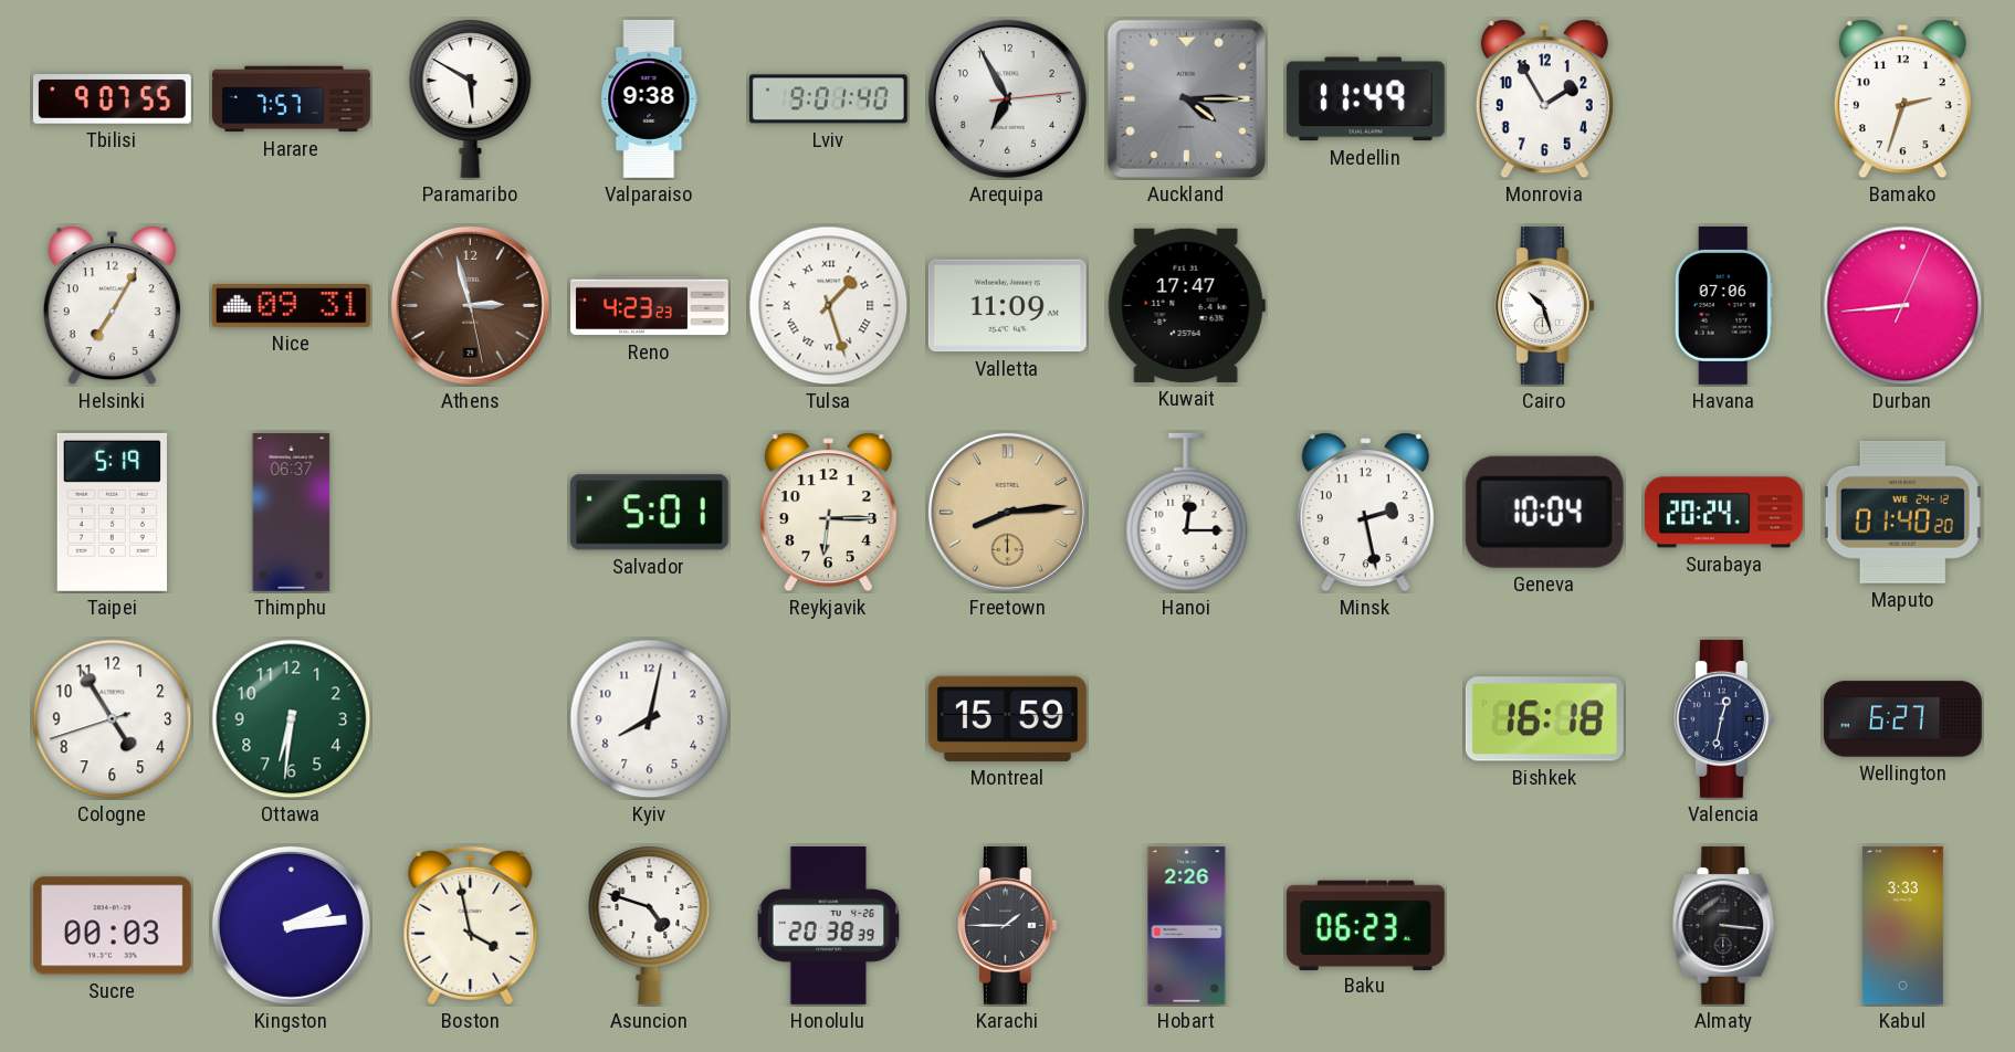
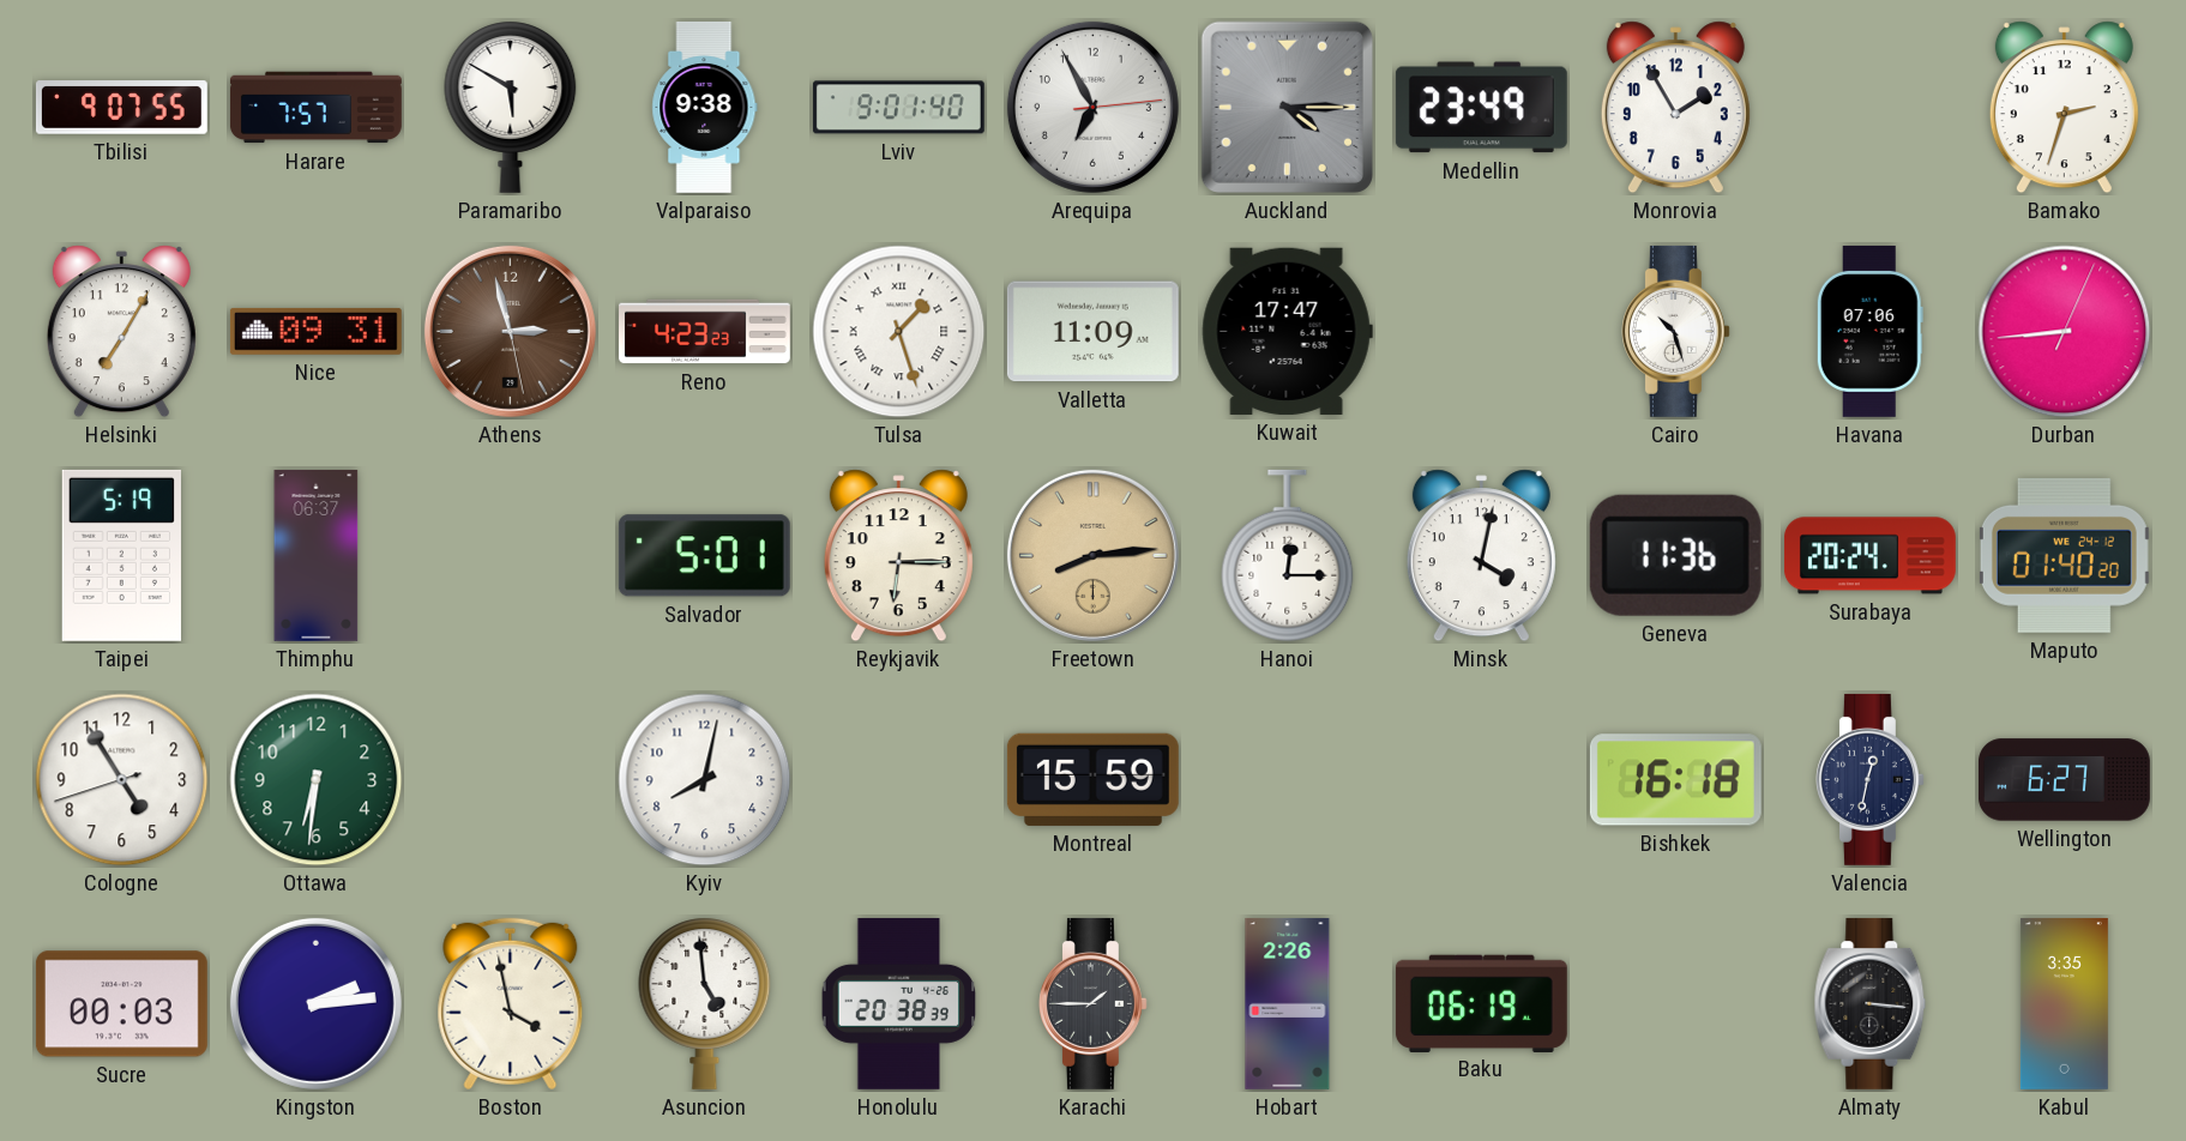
Medellin: 11:49 -> 23:49 (1481, 108)
Minsk: 2:28 -> 4:02 (1481, 556)
Geneva: 10:04 -> 11:36 (1675, 555)
Asuncion: 4:48 -> 4:59 (705, 1003)
Baku: 06:23 -> 06:19 (1481, 1003)
Kabul: 3:33 -> 3:35 (2064, 1003)
